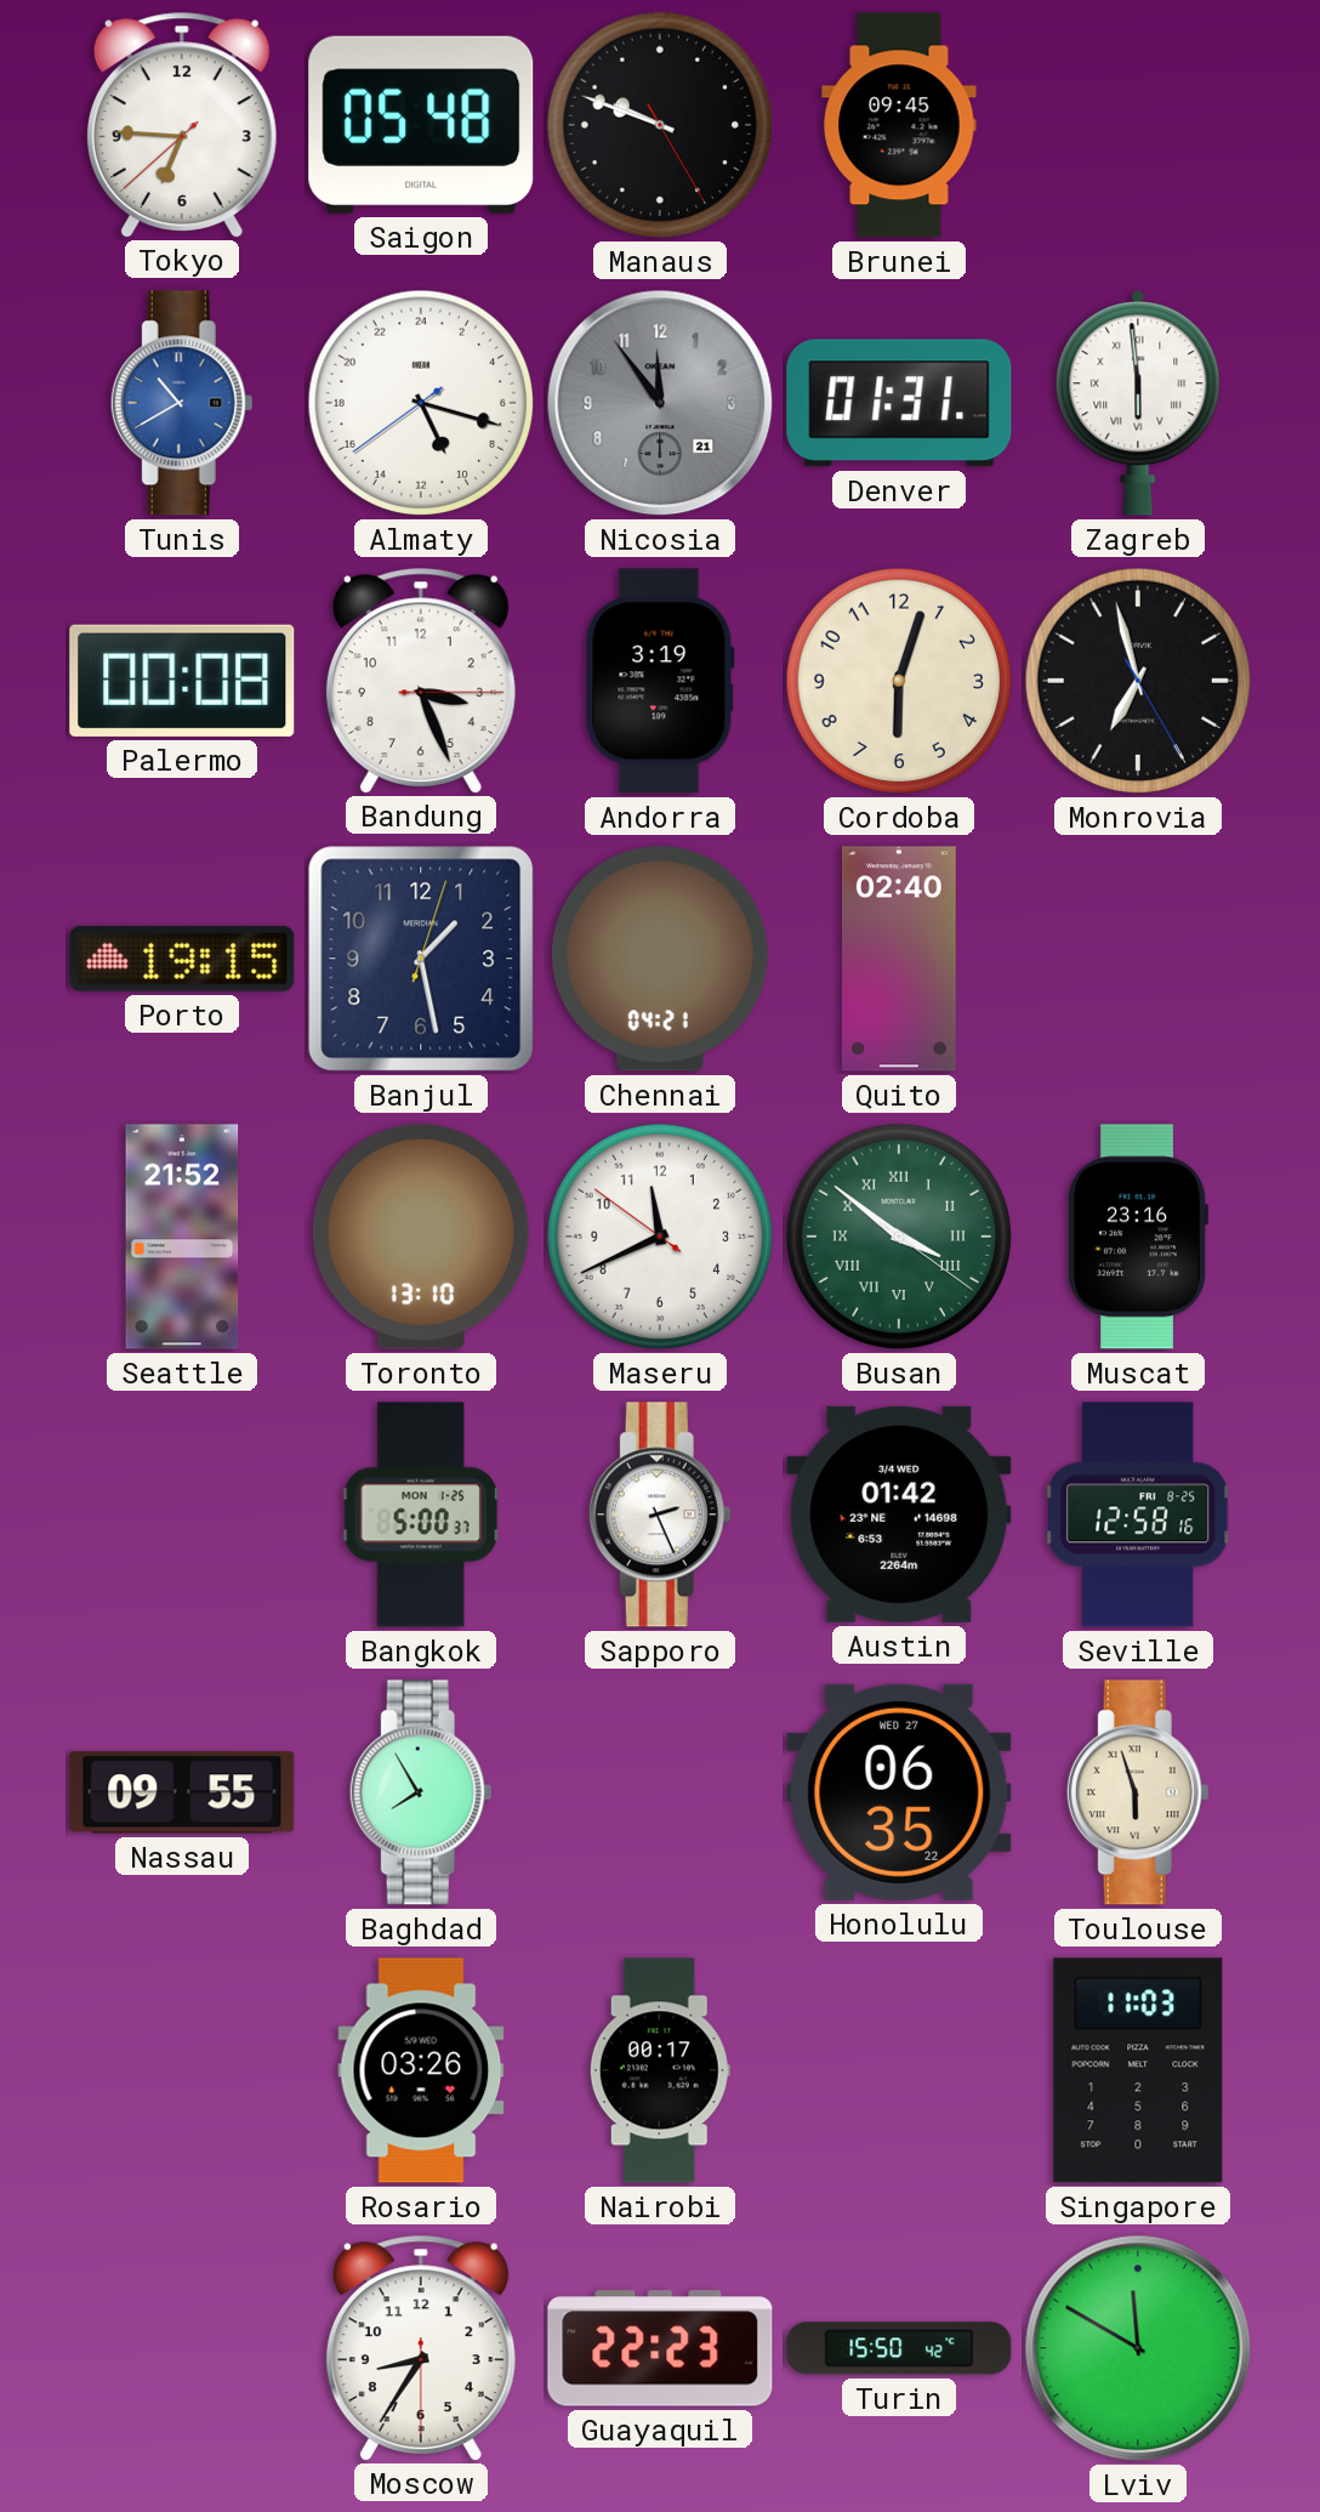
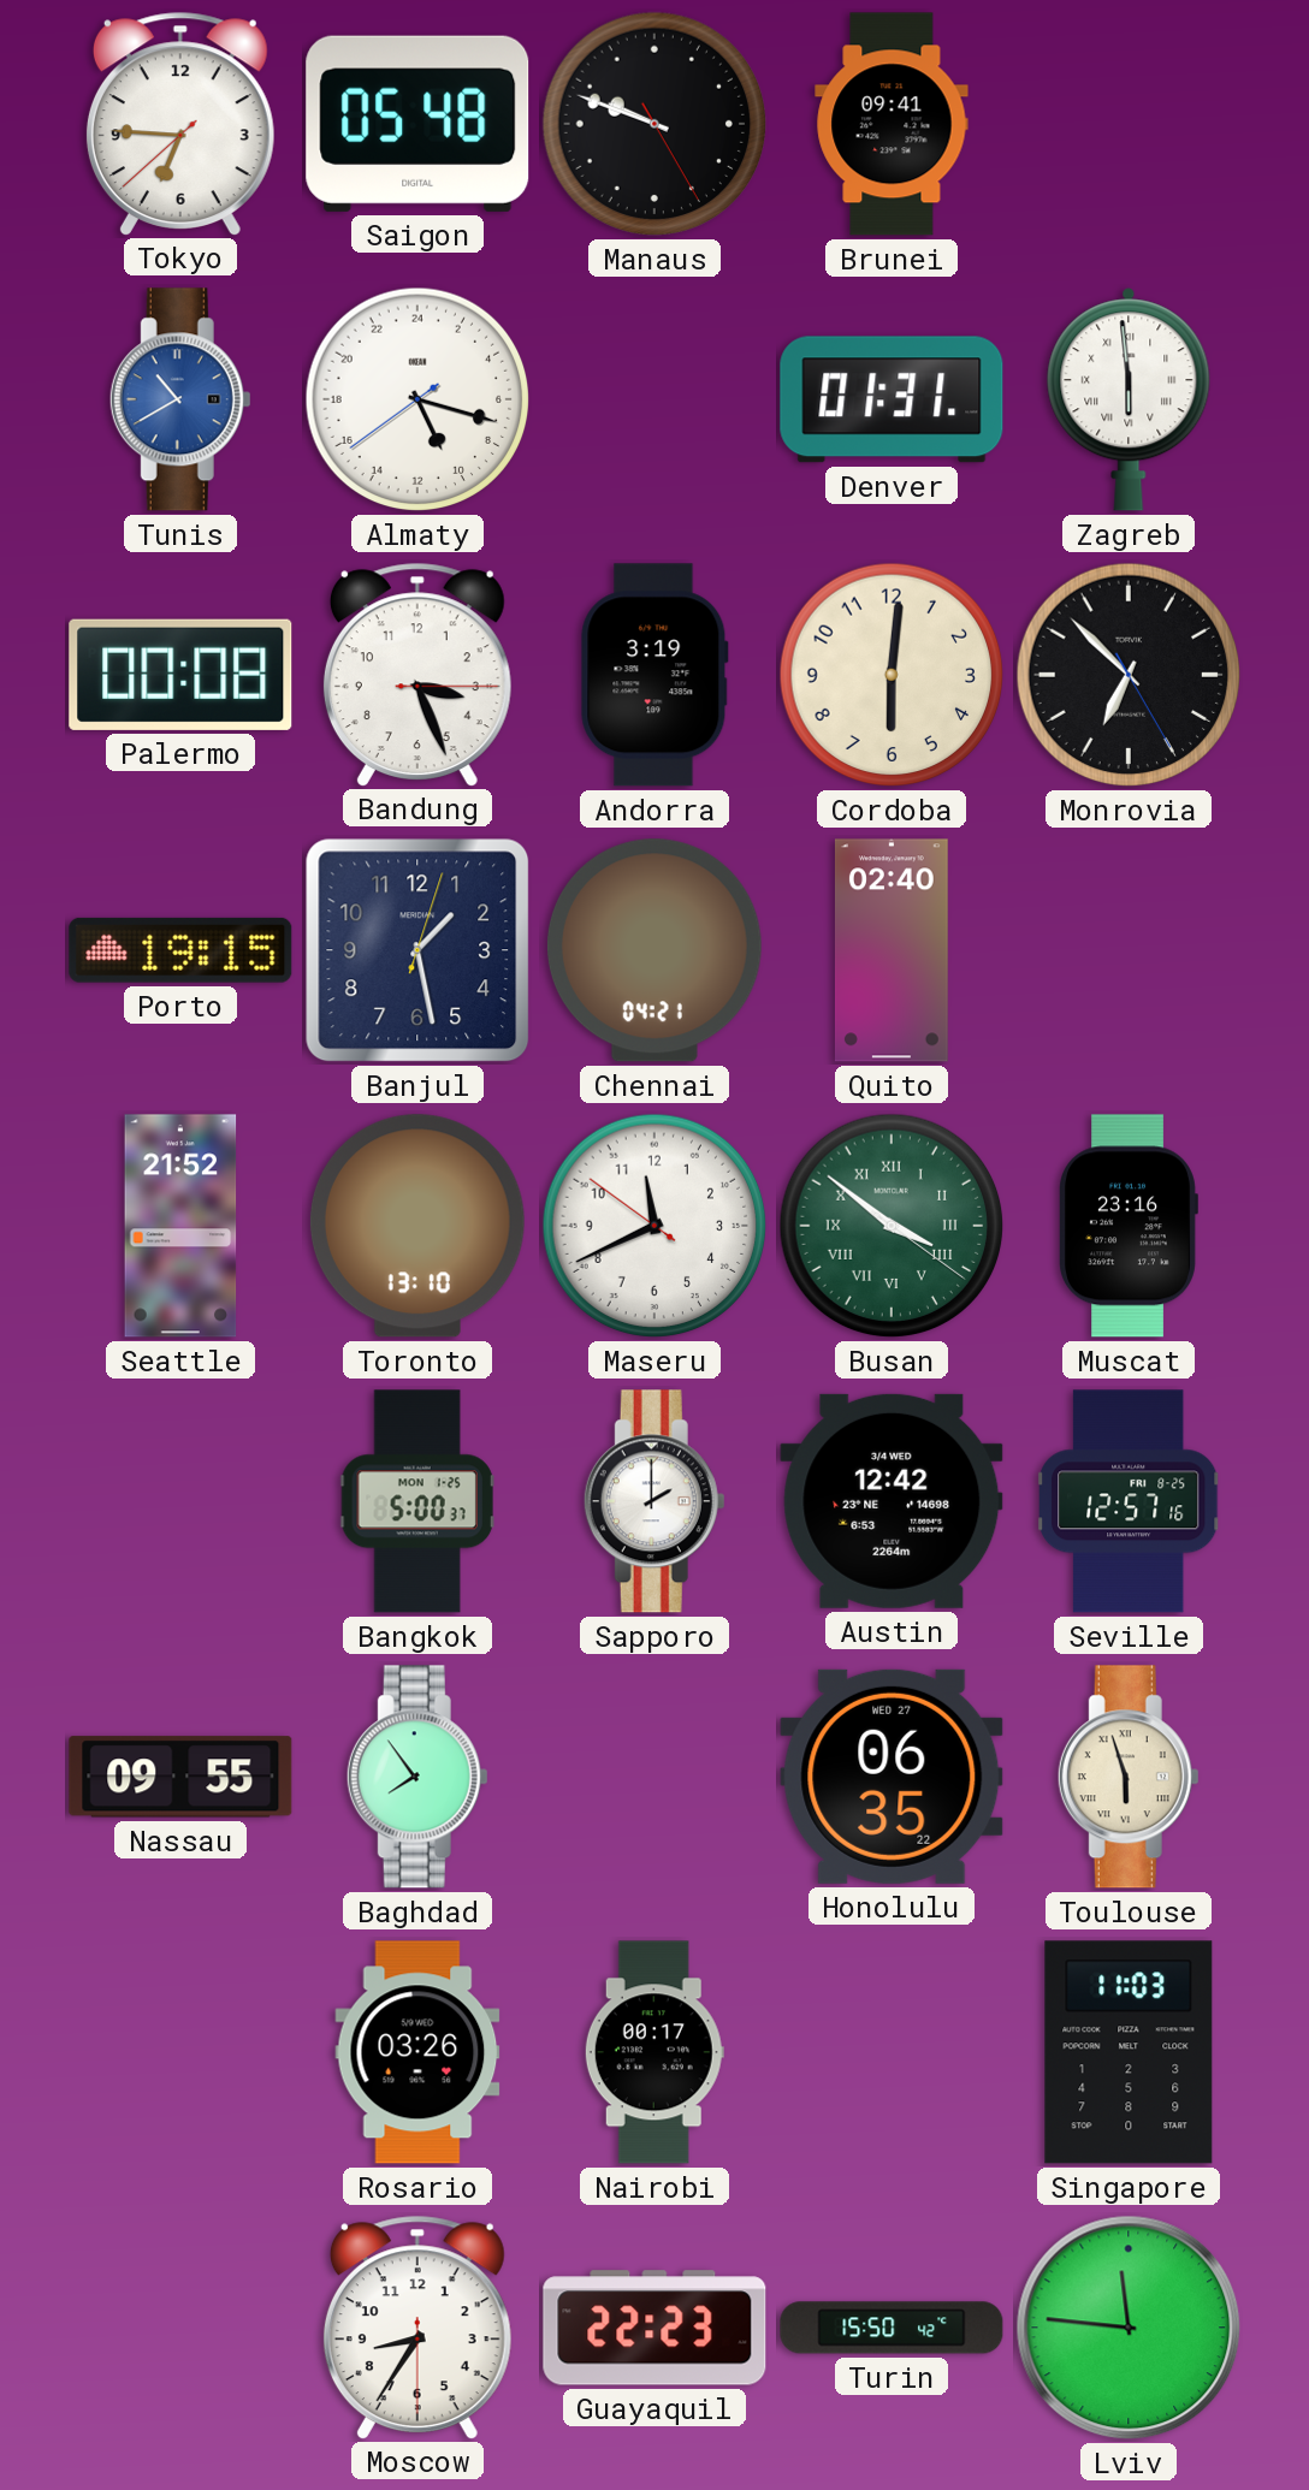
Brunei: 09:45 -> 09:41 (892, 124)
Nicosia: 11:54 -> none (660, 403)
Cordoba: 6:03 -> 6:01 (892, 675)
Monrovia: 6:57 -> 6:52 (1129, 675)
Sapporo: 2:26 -> 2:00 (654, 1501)
Austin: 01:42 -> 12:42 (892, 1501)
Seville: 12:58 -> 12:57 (1129, 1501)
Baghdad: 7:55 -> 7:54 (417, 1777)
Lviv: 11:50 -> 11:46 (1129, 2328)
